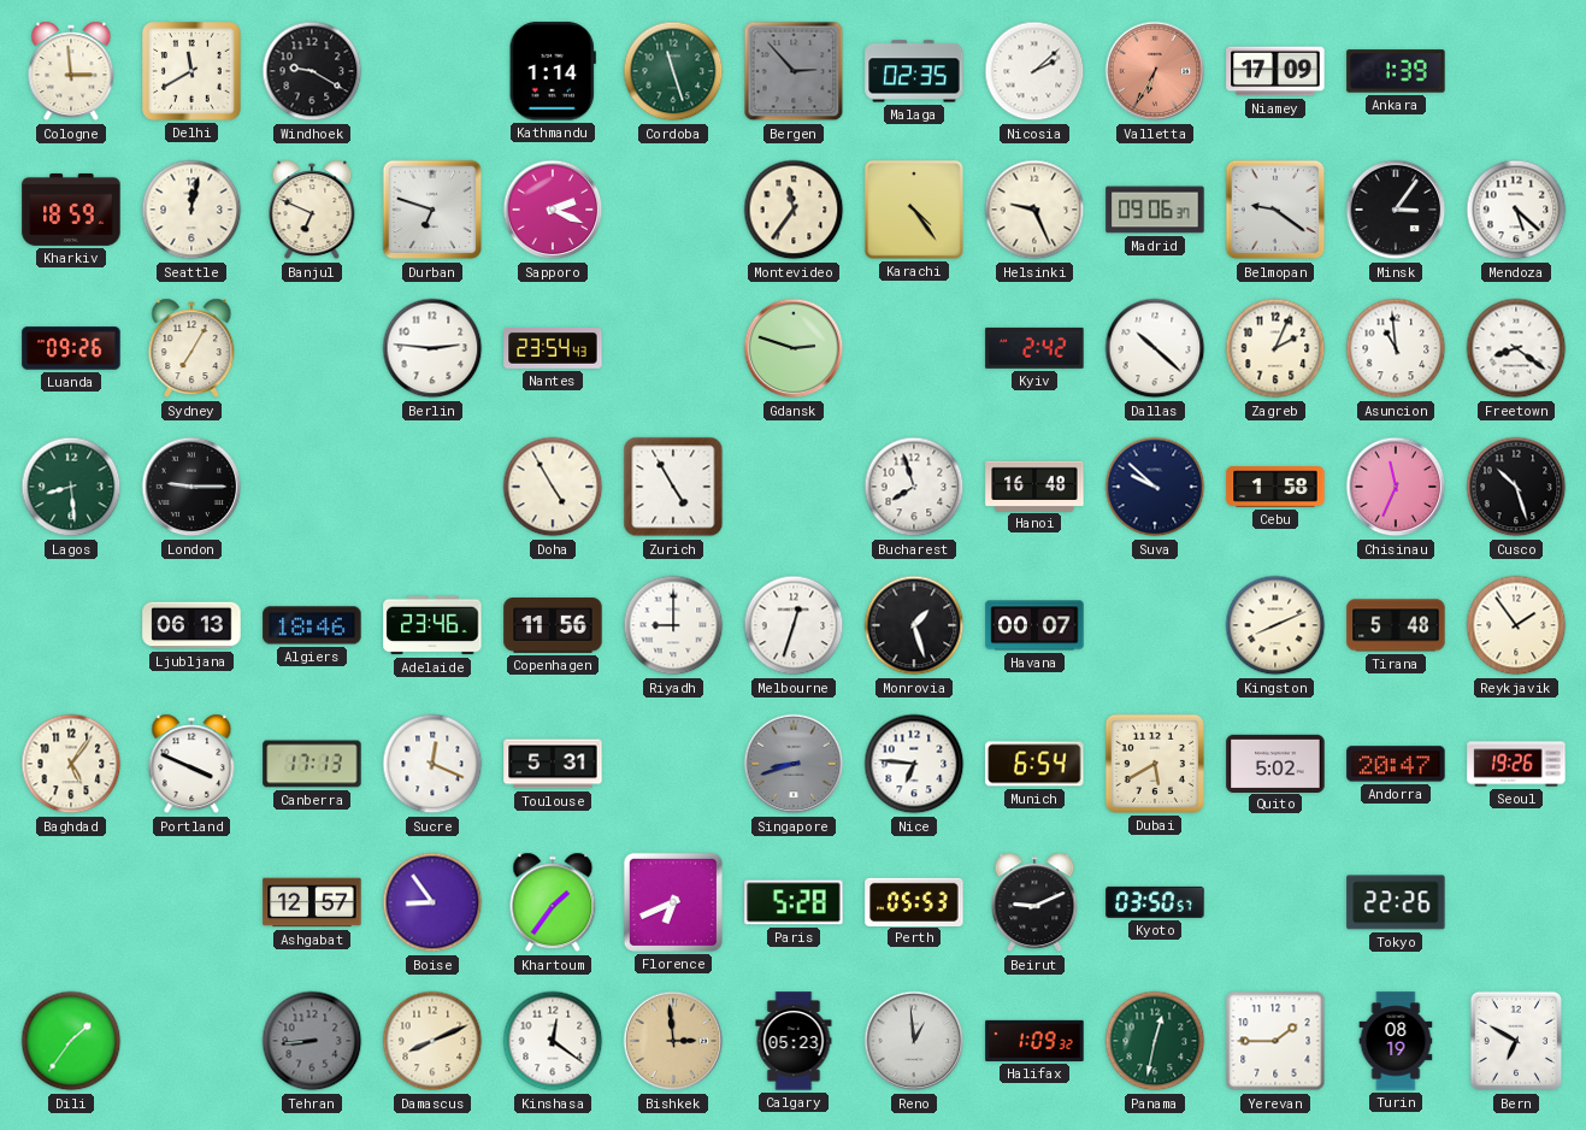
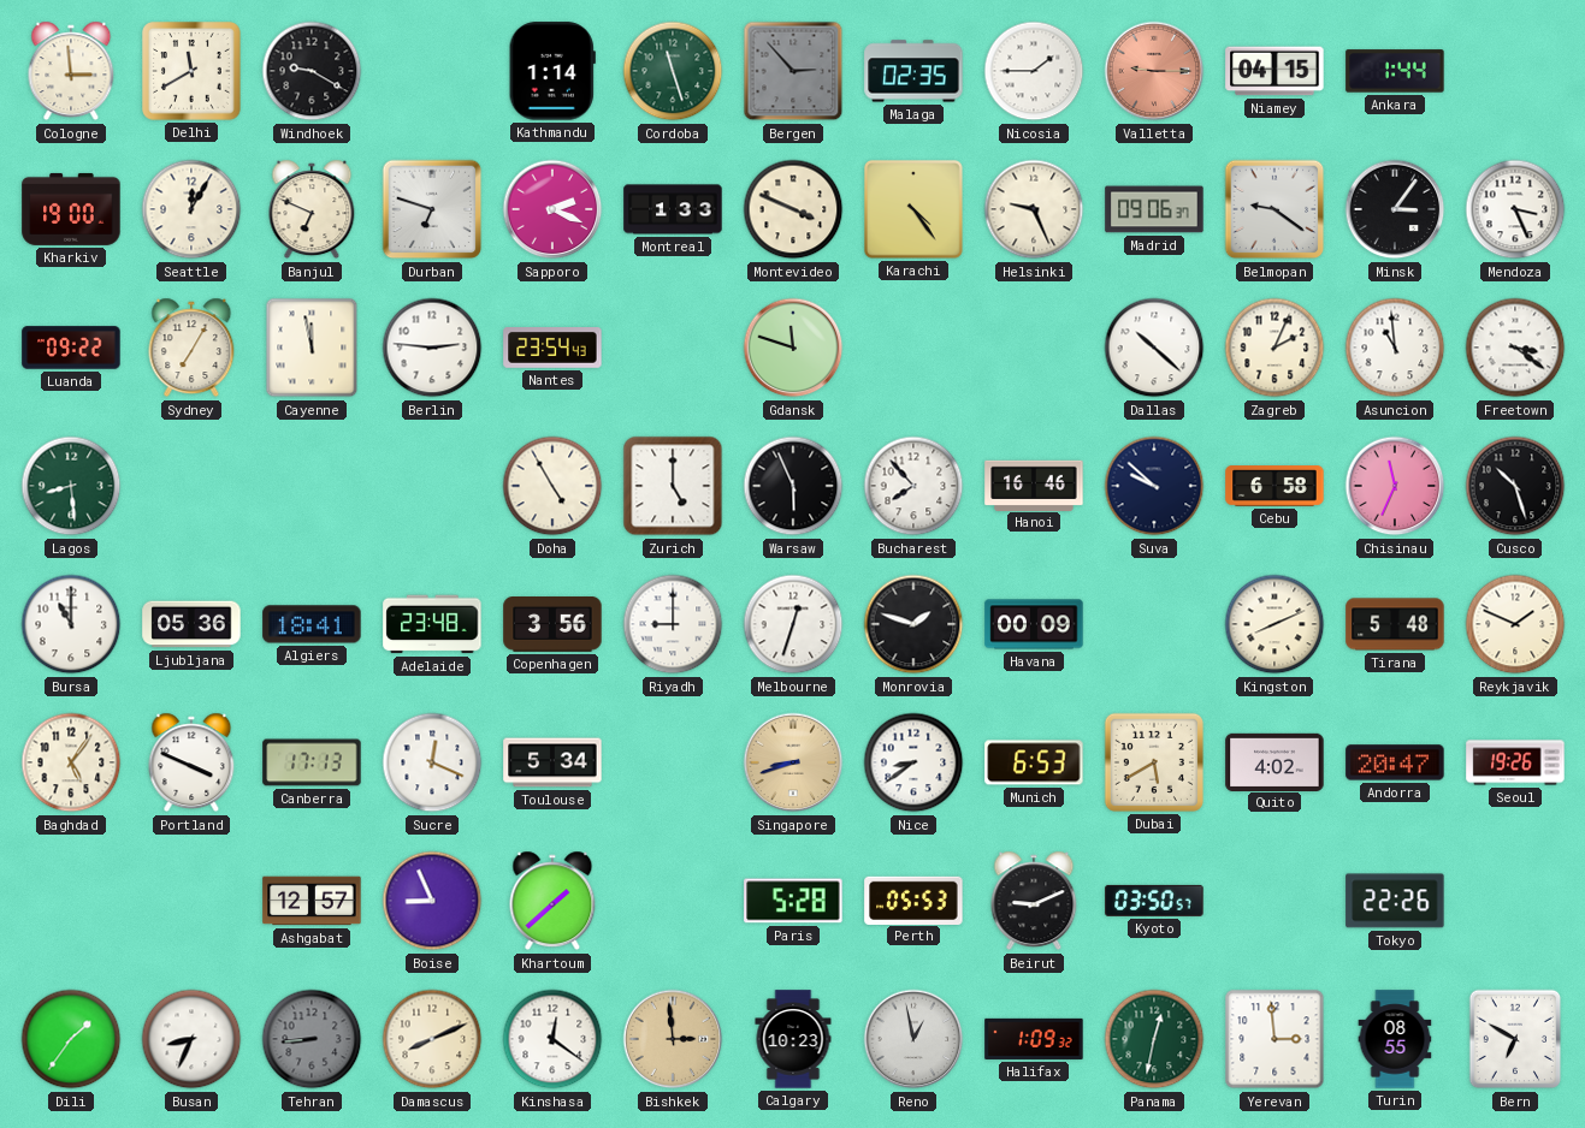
Nicosia: 2:08 -> 1:45 (1034, 71)
Valletta: 6:35 -> 9:15 (1154, 71)
Niamey: 17:09 -> 04:15 (1274, 71)
Ankara: 1:39 -> 1:44 (1395, 71)
Kharkiv: 18:59 -> 19:00 (71, 209)
Seattle: 12:02 -> 12:05 (191, 209)
Montreal: none -> 1:33 (673, 209)
Montevideo: 11:36 -> 3:49 (793, 209)
Mendoza: 5:22 -> 3:26 (1515, 209)
Luanda: 09:26 -> 09:22 (71, 348)
Cayenne: none -> 11:58 (312, 348)
Gdansk: 2:48 -> 11:48 (793, 348)
Kyiv: 2:42 -> none (1034, 348)
Freetown: 8:21 -> 3:21 (1515, 348)
London: 9:15 -> none (191, 487)
Zurich: 4:55 -> 5:00 (673, 486)
Warsaw: none -> 5:56 (793, 486)
Bucharest: 7:57 -> 7:53 (913, 486)
Hanoi: 16:48 -> 16:46 (1034, 485)
Cebu: 1:58 -> 6:58 (1274, 486)
Bursa: none -> 11:00 (71, 624)
Ljubljana: 06:13 -> 05:36 (191, 624)
Algiers: 18:46 -> 18:41 (312, 624)
Adelaide: 23:46 -> 23:48 (432, 624)
Copenhagen: 11:56 -> 3:56 (552, 625)
Monrovia: 1:27 -> 1:48 (913, 624)
Havana: 00:07 -> 00:09 (1034, 624)
Reykjavik: 1:54 -> 1:49 (1515, 624)
Toulouse: 5:31 -> 5:34 (552, 762)
Singapore dial: grey -> champagne (793, 762)
Nice: 6:46 -> 8:39 (913, 762)
Munich: 6:54 -> 6:53 (1034, 762)
Quito: 5:02 -> 4:02 (1274, 761)
Boise: 8:54 -> 8:56 (432, 901)
Khartoum: 1:36 -> 1:38 (552, 901)
Florence: 6:41 -> none (673, 902)
Busan: none -> 8:34 (191, 1039)
Calgary: 05:23 -> 10:23 (793, 1039)
Reno: 12:59 -> 12:58 (913, 1039)
Yerevan: 1:45 -> 2:59 (1274, 1039)
Turin: 08:19 -> 08:55 (1395, 1039)
